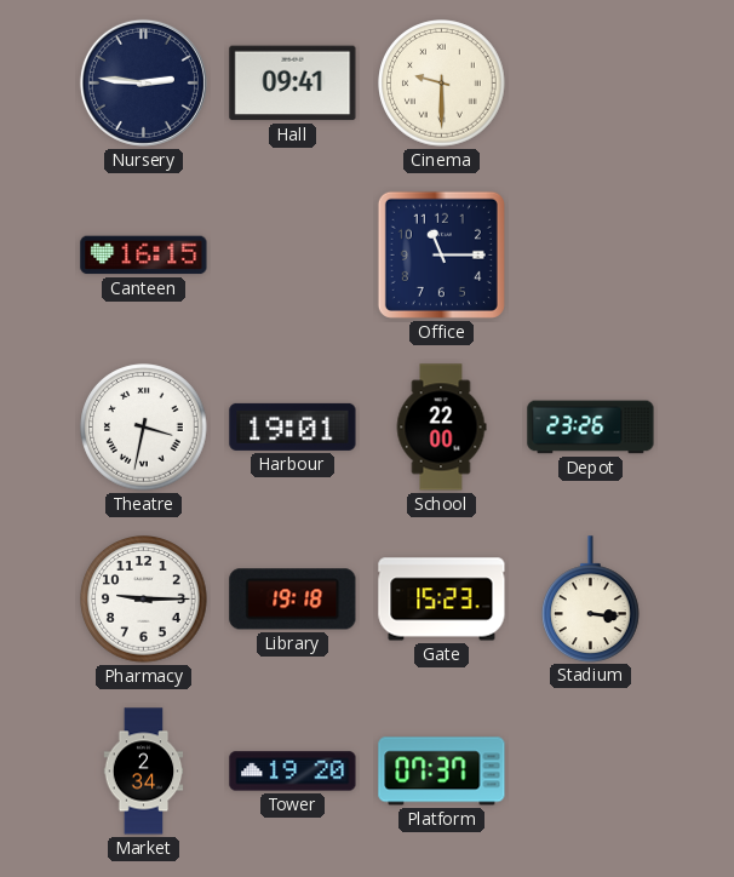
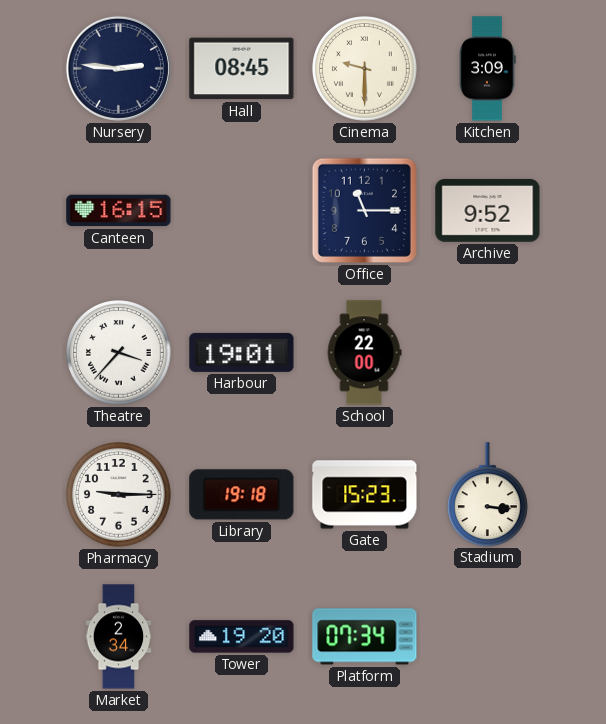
Hall: 09:41 -> 08:45 (242, 69)
Kitchen: none -> 3:09 (487, 69)
Archive: none -> 9:52 (488, 210)
Theatre: 3:32 -> 3:37 (119, 353)
Depot: 23:26 -> none (591, 428)
Platform: 07:37 -> 07:34 (365, 637)
